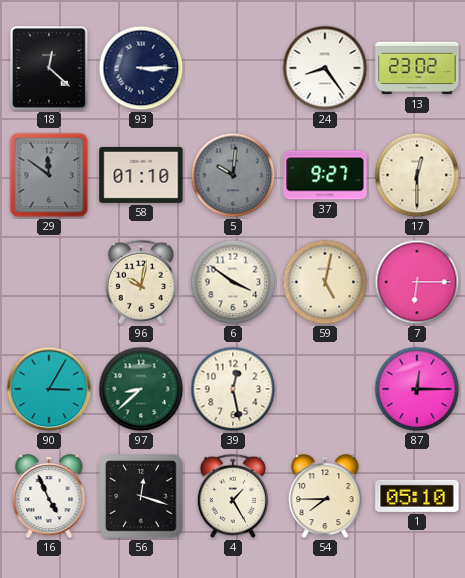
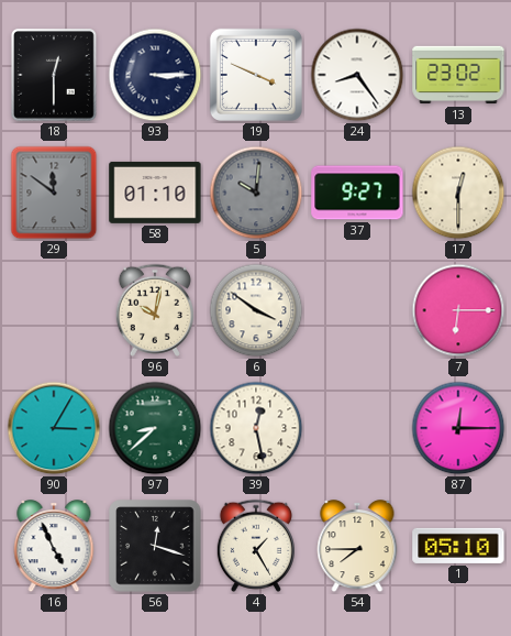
18: 12:22 -> 12:30 (55, 76)
19: none -> 3:49 (256, 75)
59: 5:02 -> none (325, 282)
